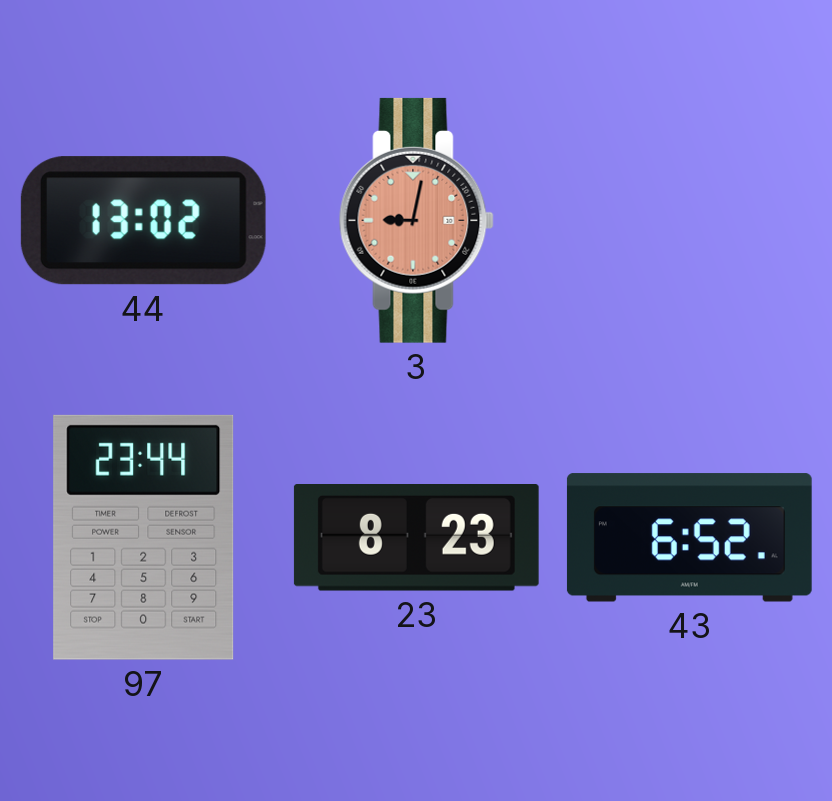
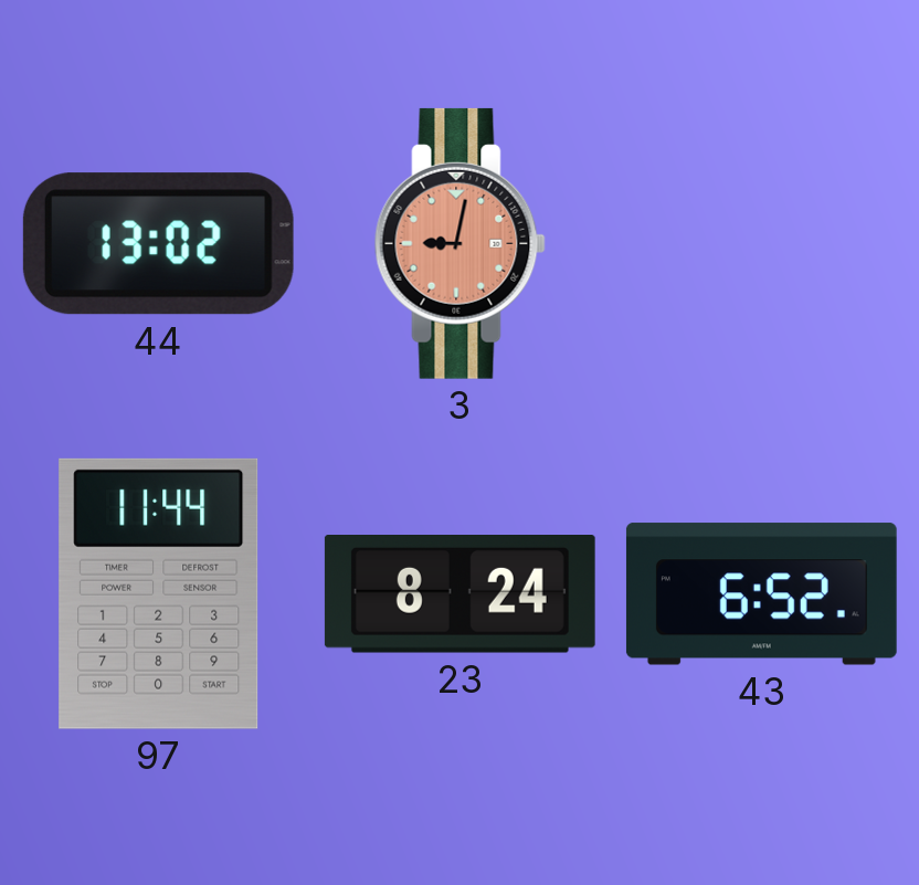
97: 23:44 -> 11:44 (159, 593)
23: 8:23 -> 8:24 (459, 594)
